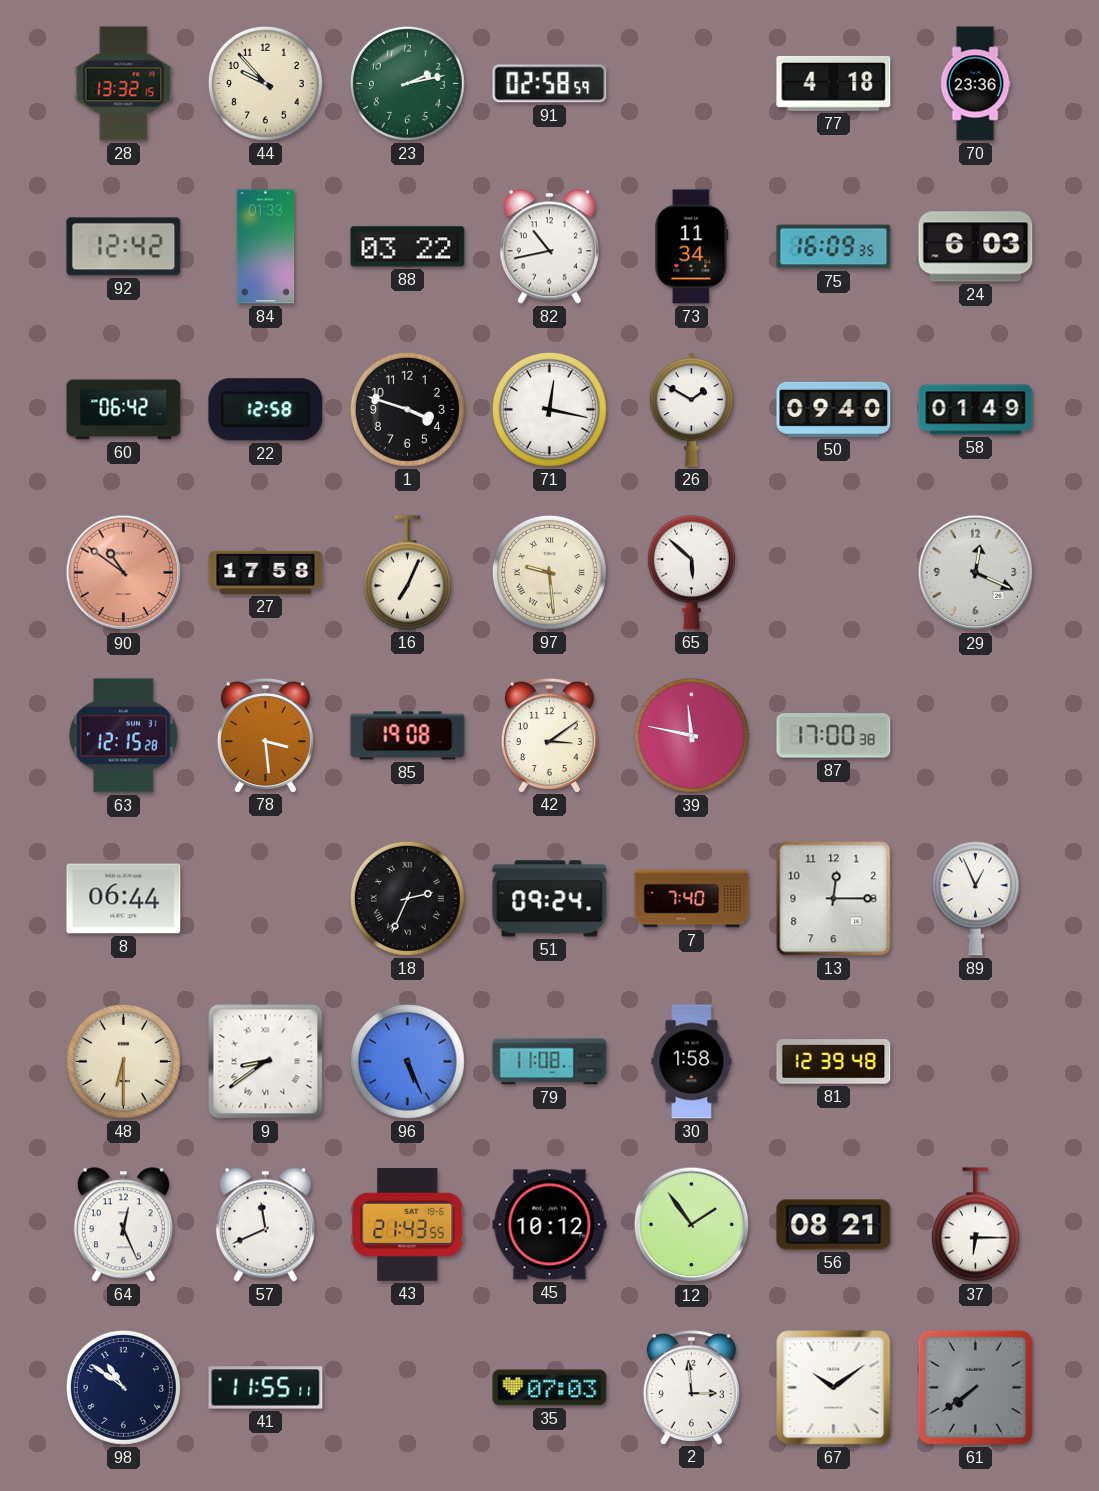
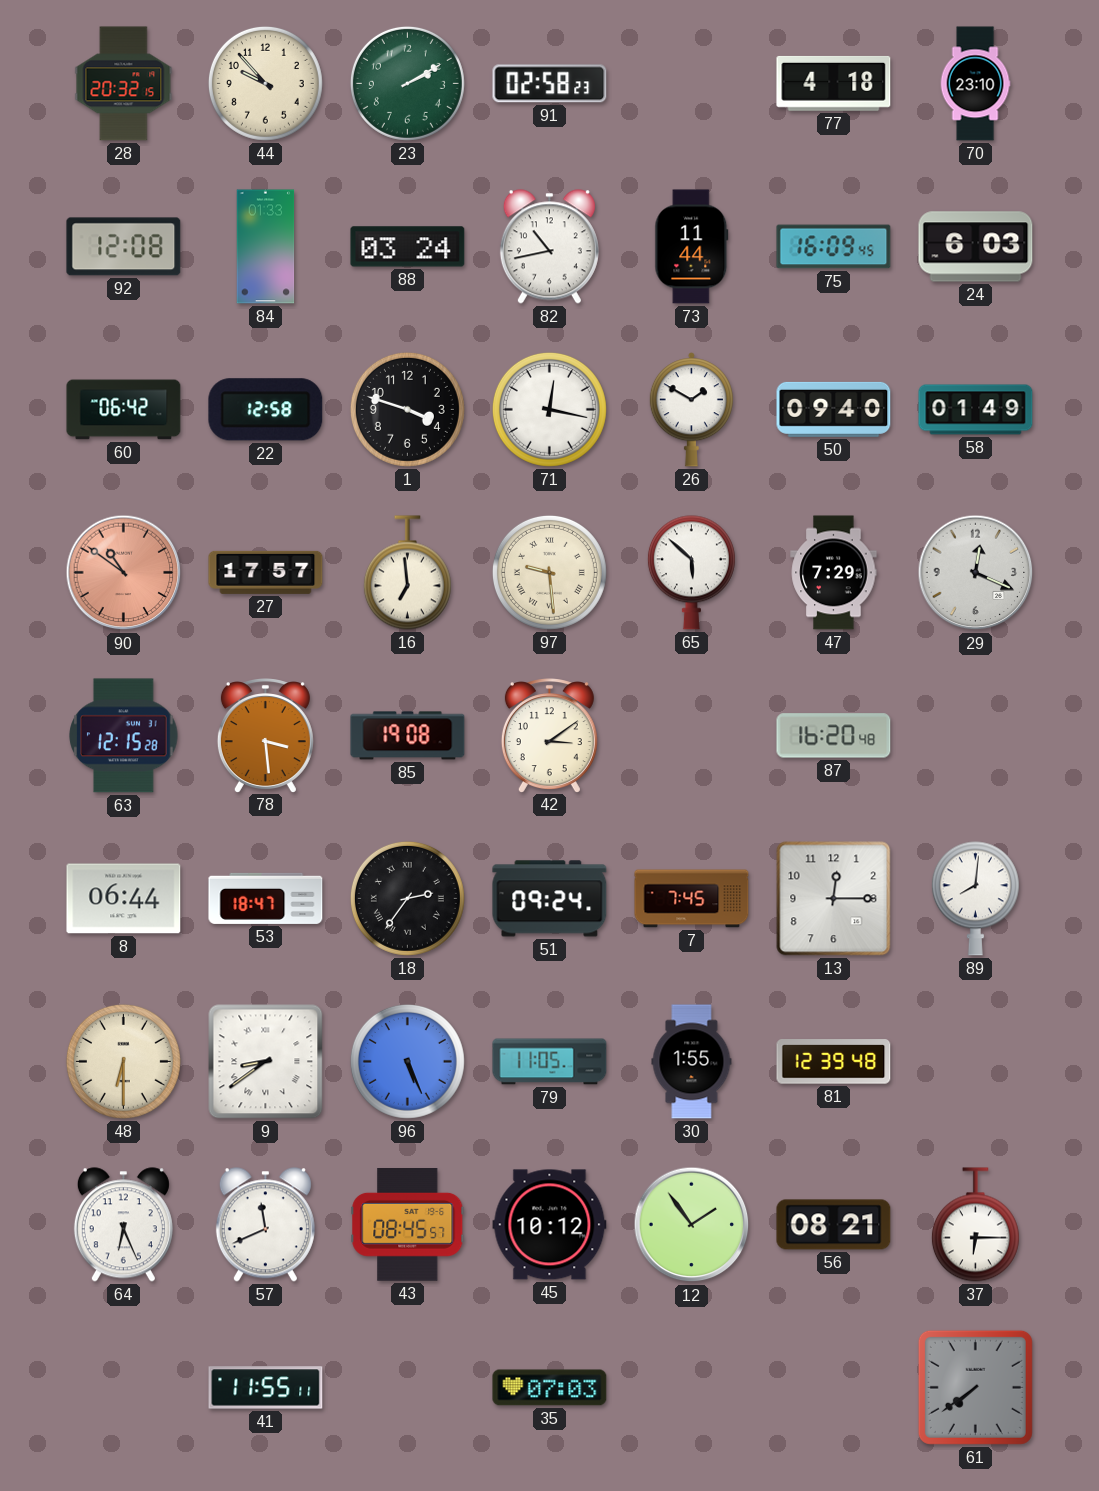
28: 13:32 -> 20:32 (124, 84)
23: 2:13 -> 2:10 (407, 83)
91: 02:58:59 -> 02:58:23 (550, 84)
70: 23:36 -> 23:10 (975, 84)
92: 12:42 -> 12:08 (124, 247)
88: 03:22 -> 03:24 (408, 247)
73: 11:34 -> 11:44 (692, 247)
75: 16:09:35 -> 16:09:45 (834, 247)
27: 17:58 -> 17:57 (266, 572)
16: 7:04 -> 6:59 (407, 573)
47: none -> 7:29 (834, 573)
39: 11:47 -> none (691, 735)
87: 17:00 -> 16:20 (834, 736)
53: none -> 18:47 (266, 898)
18: 2:34 -> 2:36 (407, 898)
7: 7:40 -> 7:45 (692, 899)
89: 12:56 -> 8:01 (975, 899)
79: 11:08 -> 11:05 (550, 1062)
30: 1:58 -> 1:55 (692, 1062)
64: 12:26 -> 6:26 (123, 1225)
43: 21:43 -> 08:45 (408, 1225)
98: 10:51 -> none (123, 1387)
2: 2:59 -> none (691, 1387)
67: 10:09 -> none (834, 1388)
